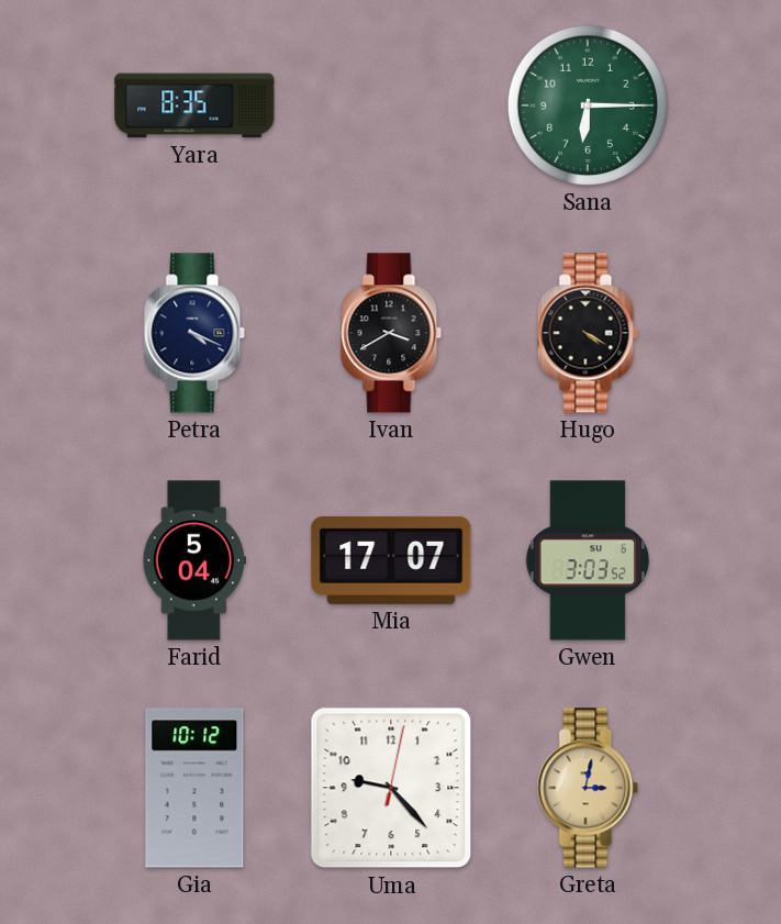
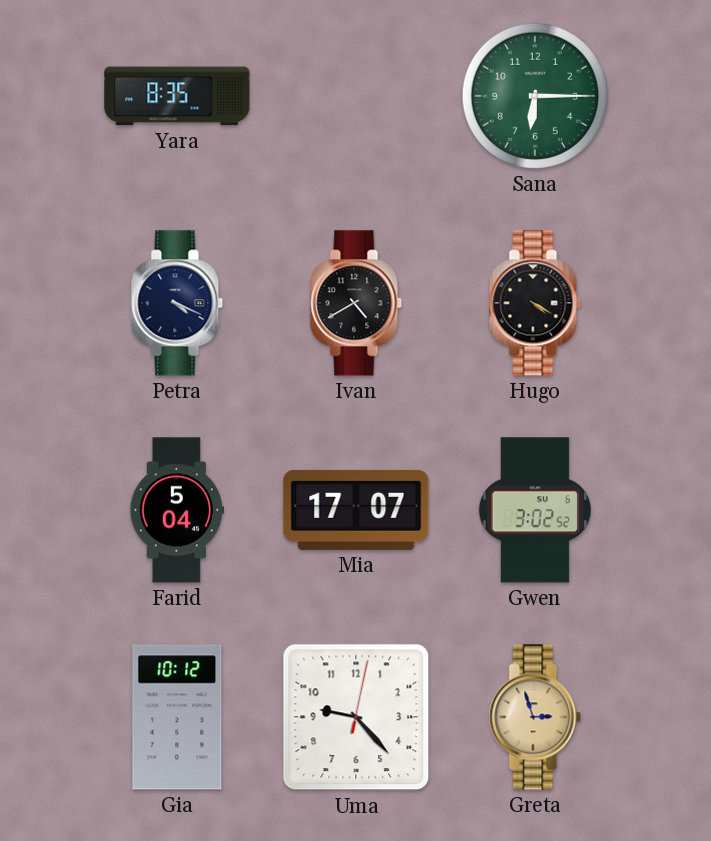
Ivan: 3:40 -> 4:40 (356, 303)
Gwen: 3:03 -> 3:02 (535, 510)
Greta: 3:02 -> 2:57 (535, 717)
